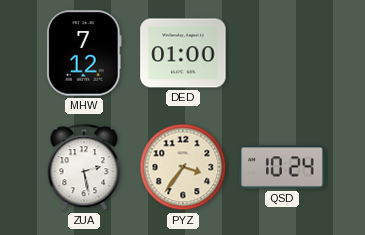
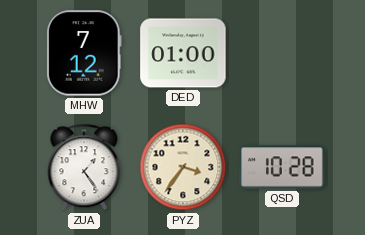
ZUA: 2:28 -> 1:24 (84, 167)
QSD: 10:24 -> 10:28 (282, 167)
